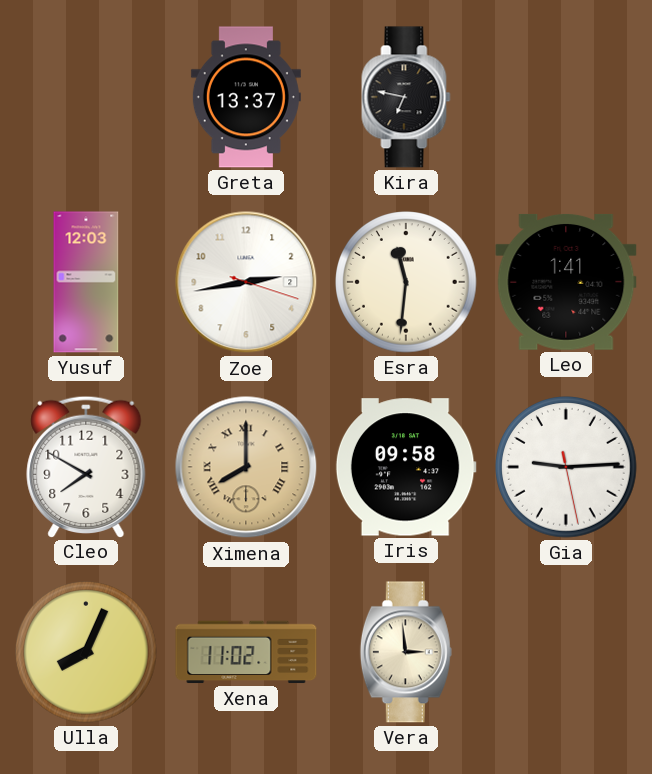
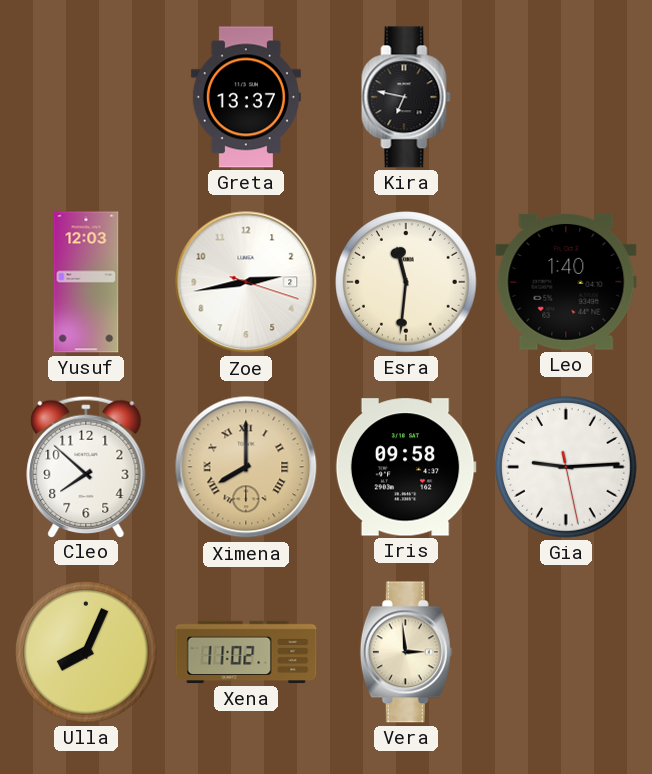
Leo: 1:41 -> 1:40 (566, 282)
Cleo: 7:50 -> 7:52 (86, 466)
